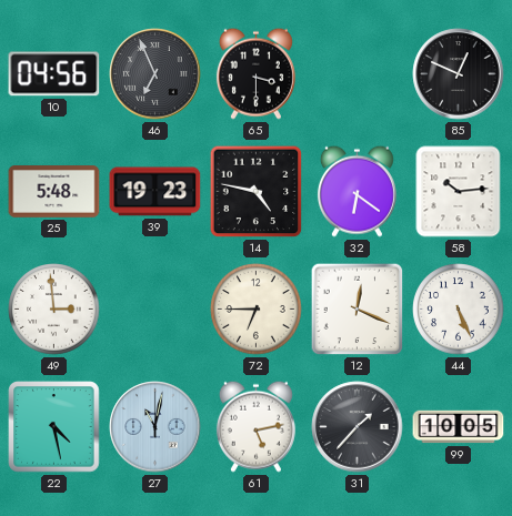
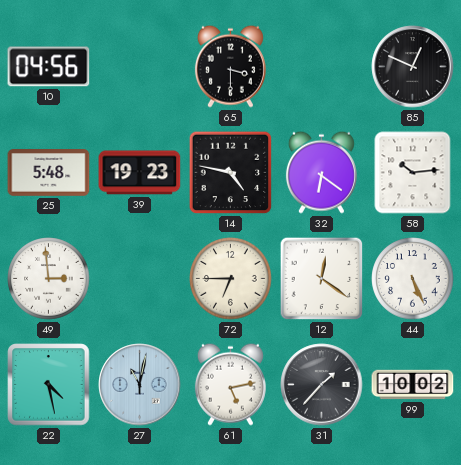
46: 6:56 -> none (155, 74)
12: 12:19 -> 12:21 (322, 279)
99: 10:05 -> 10:02 (413, 385)
